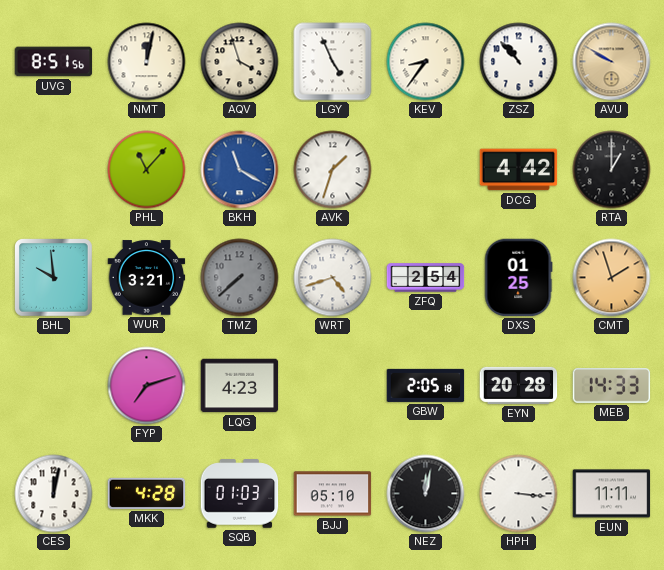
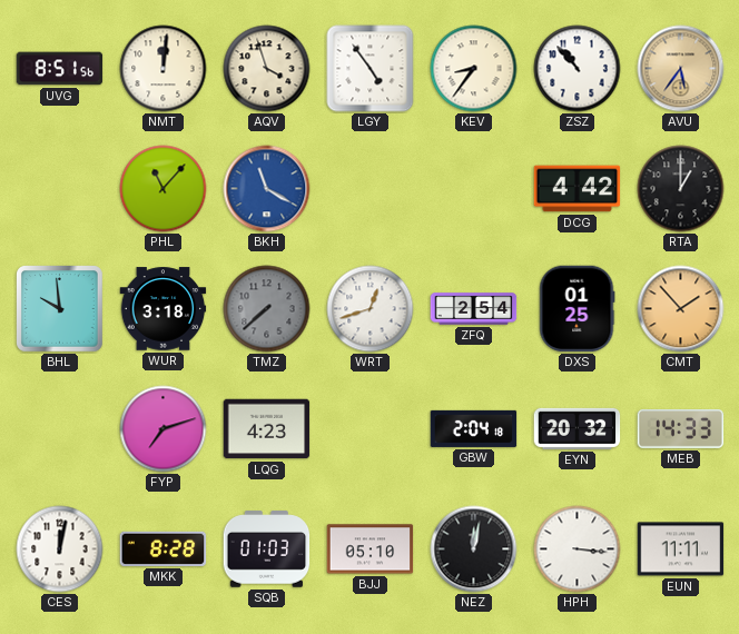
NMT: 12:02 -> 12:01 (164, 69)
LGY: 4:56 -> 4:54 (371, 69)
AVU: 9:50 -> 5:36 (681, 69)
AVK: 1:33 -> none (333, 170)
WUR: 3:21 -> 3:18 (164, 309)
WRT: 4:42 -> 12:42 (371, 309)
CMT: 1:57 -> 1:53 (681, 309)
GBW: 2:05 -> 2:04 (474, 428)
EYN: 20:28 -> 20:32 (578, 428)
MKK: 4:28 -> 8:28 (164, 548)
